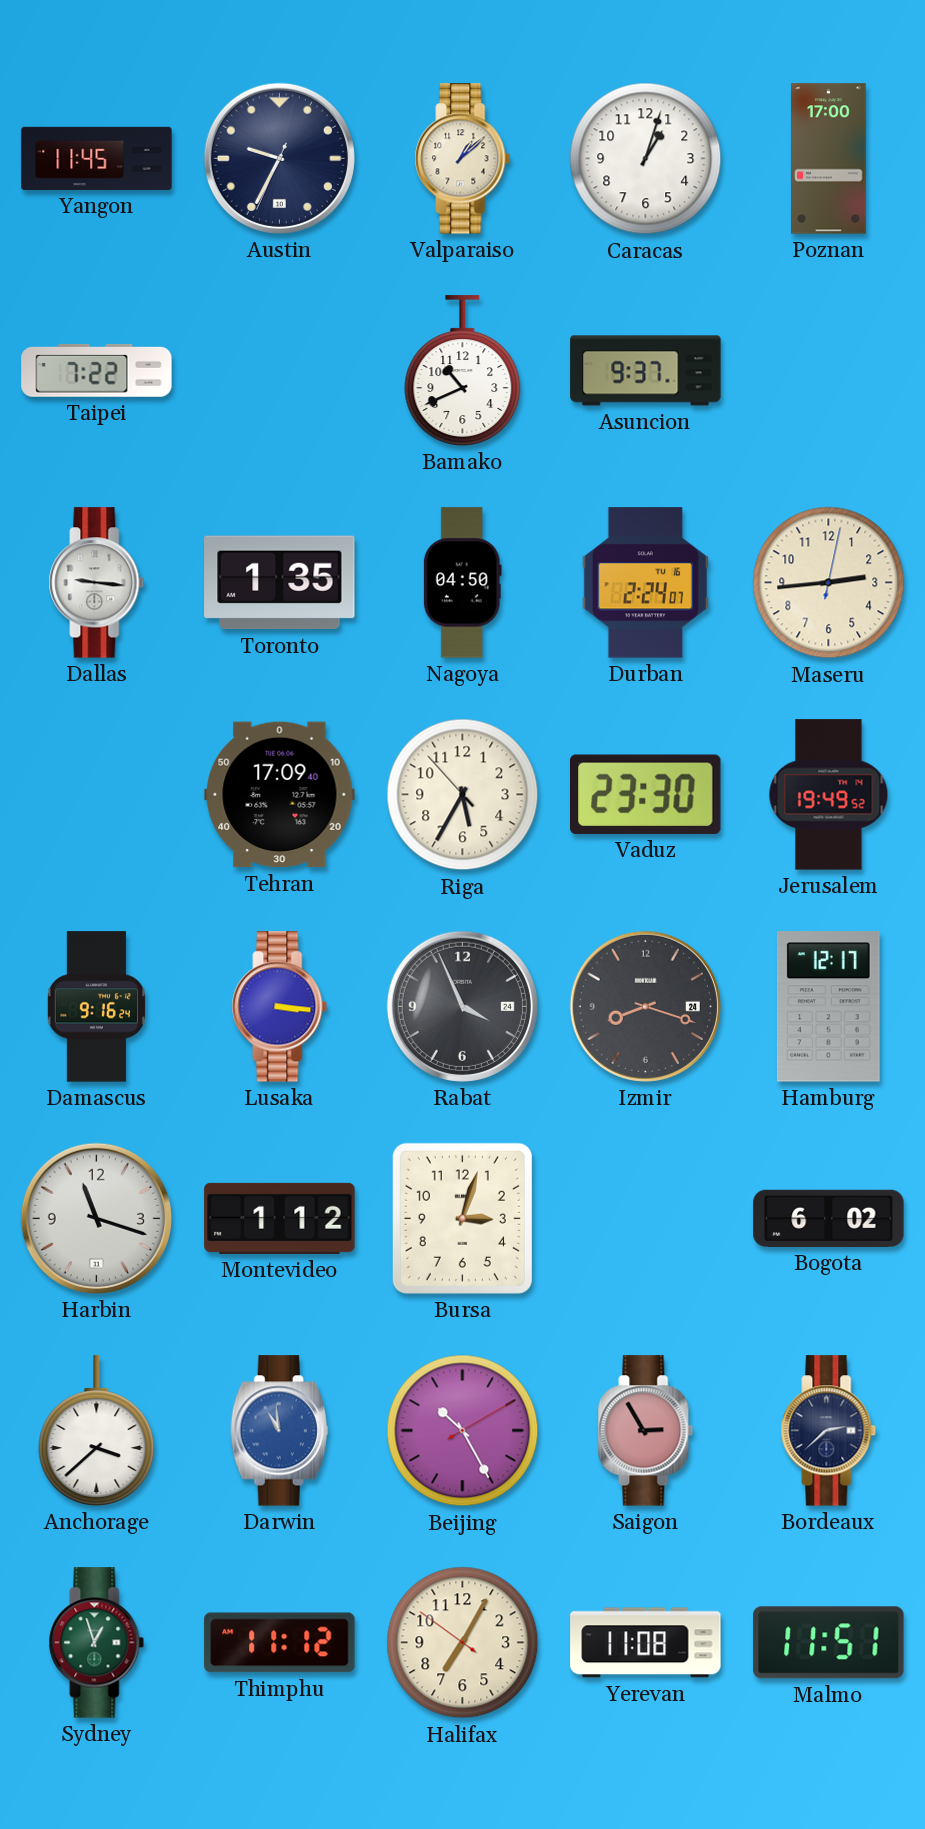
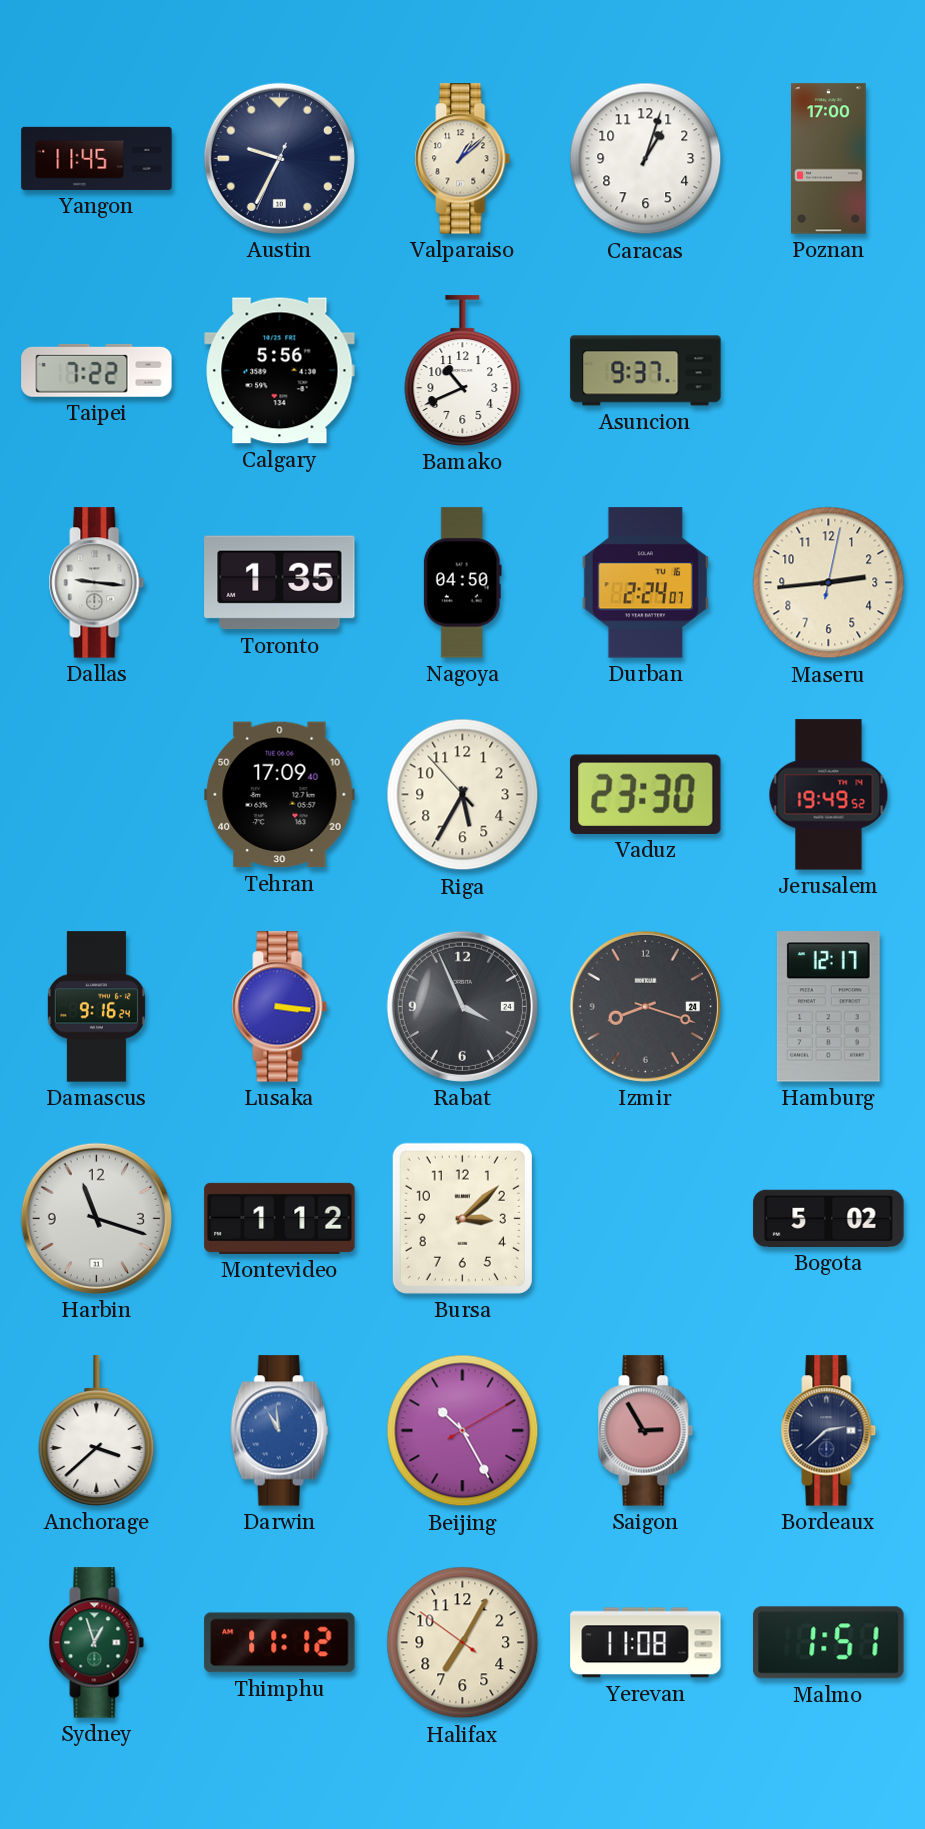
Calgary: none -> 5:56 (280, 371)
Bursa: 3:03 -> 3:08 (462, 1218)
Bogota: 6:02 -> 5:02 (829, 1218)
Malmo: 11:51 -> 1:51 (829, 1643)
